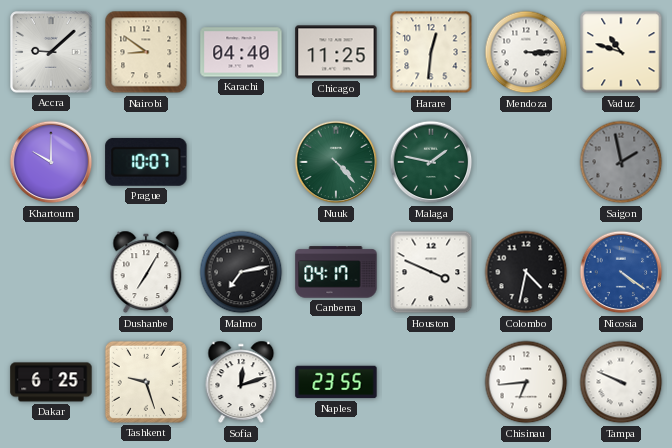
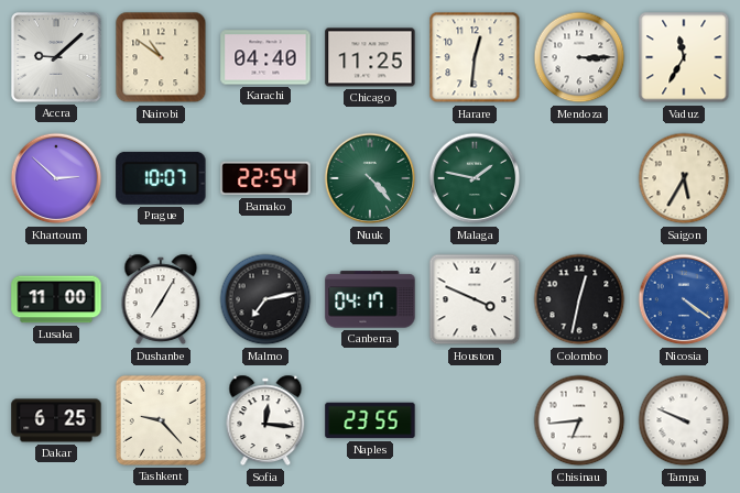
Nairobi: 8:51 -> 10:51 (161, 57)
Vaduz: 10:48 -> 11:35 (684, 57)
Khartoum: 10:00 -> 2:52 (56, 178)
Bamako: none -> 22:54 (265, 178)
Saigon: 1:58 -> 5:35 (684, 178)
Saigon dial: grey -> cream (684, 178)
Lusaka: none -> 11:00 (56, 299)
Colombo: 4:32 -> 12:32 (579, 299)
Tashkent: 9:27 -> 9:23 (161, 420)
Sofia: 12:12 -> 12:16 (265, 420)
